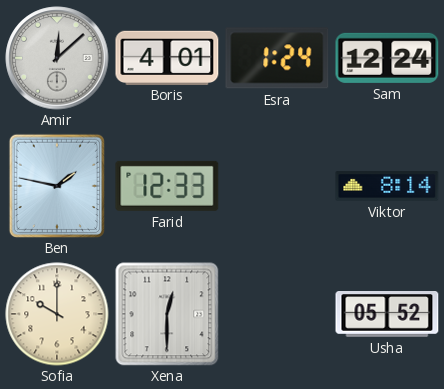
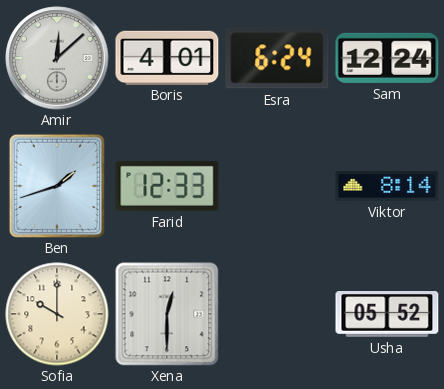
Esra: 1:24 -> 6:24 (277, 58)
Ben: 1:47 -> 1:42 (56, 185)
